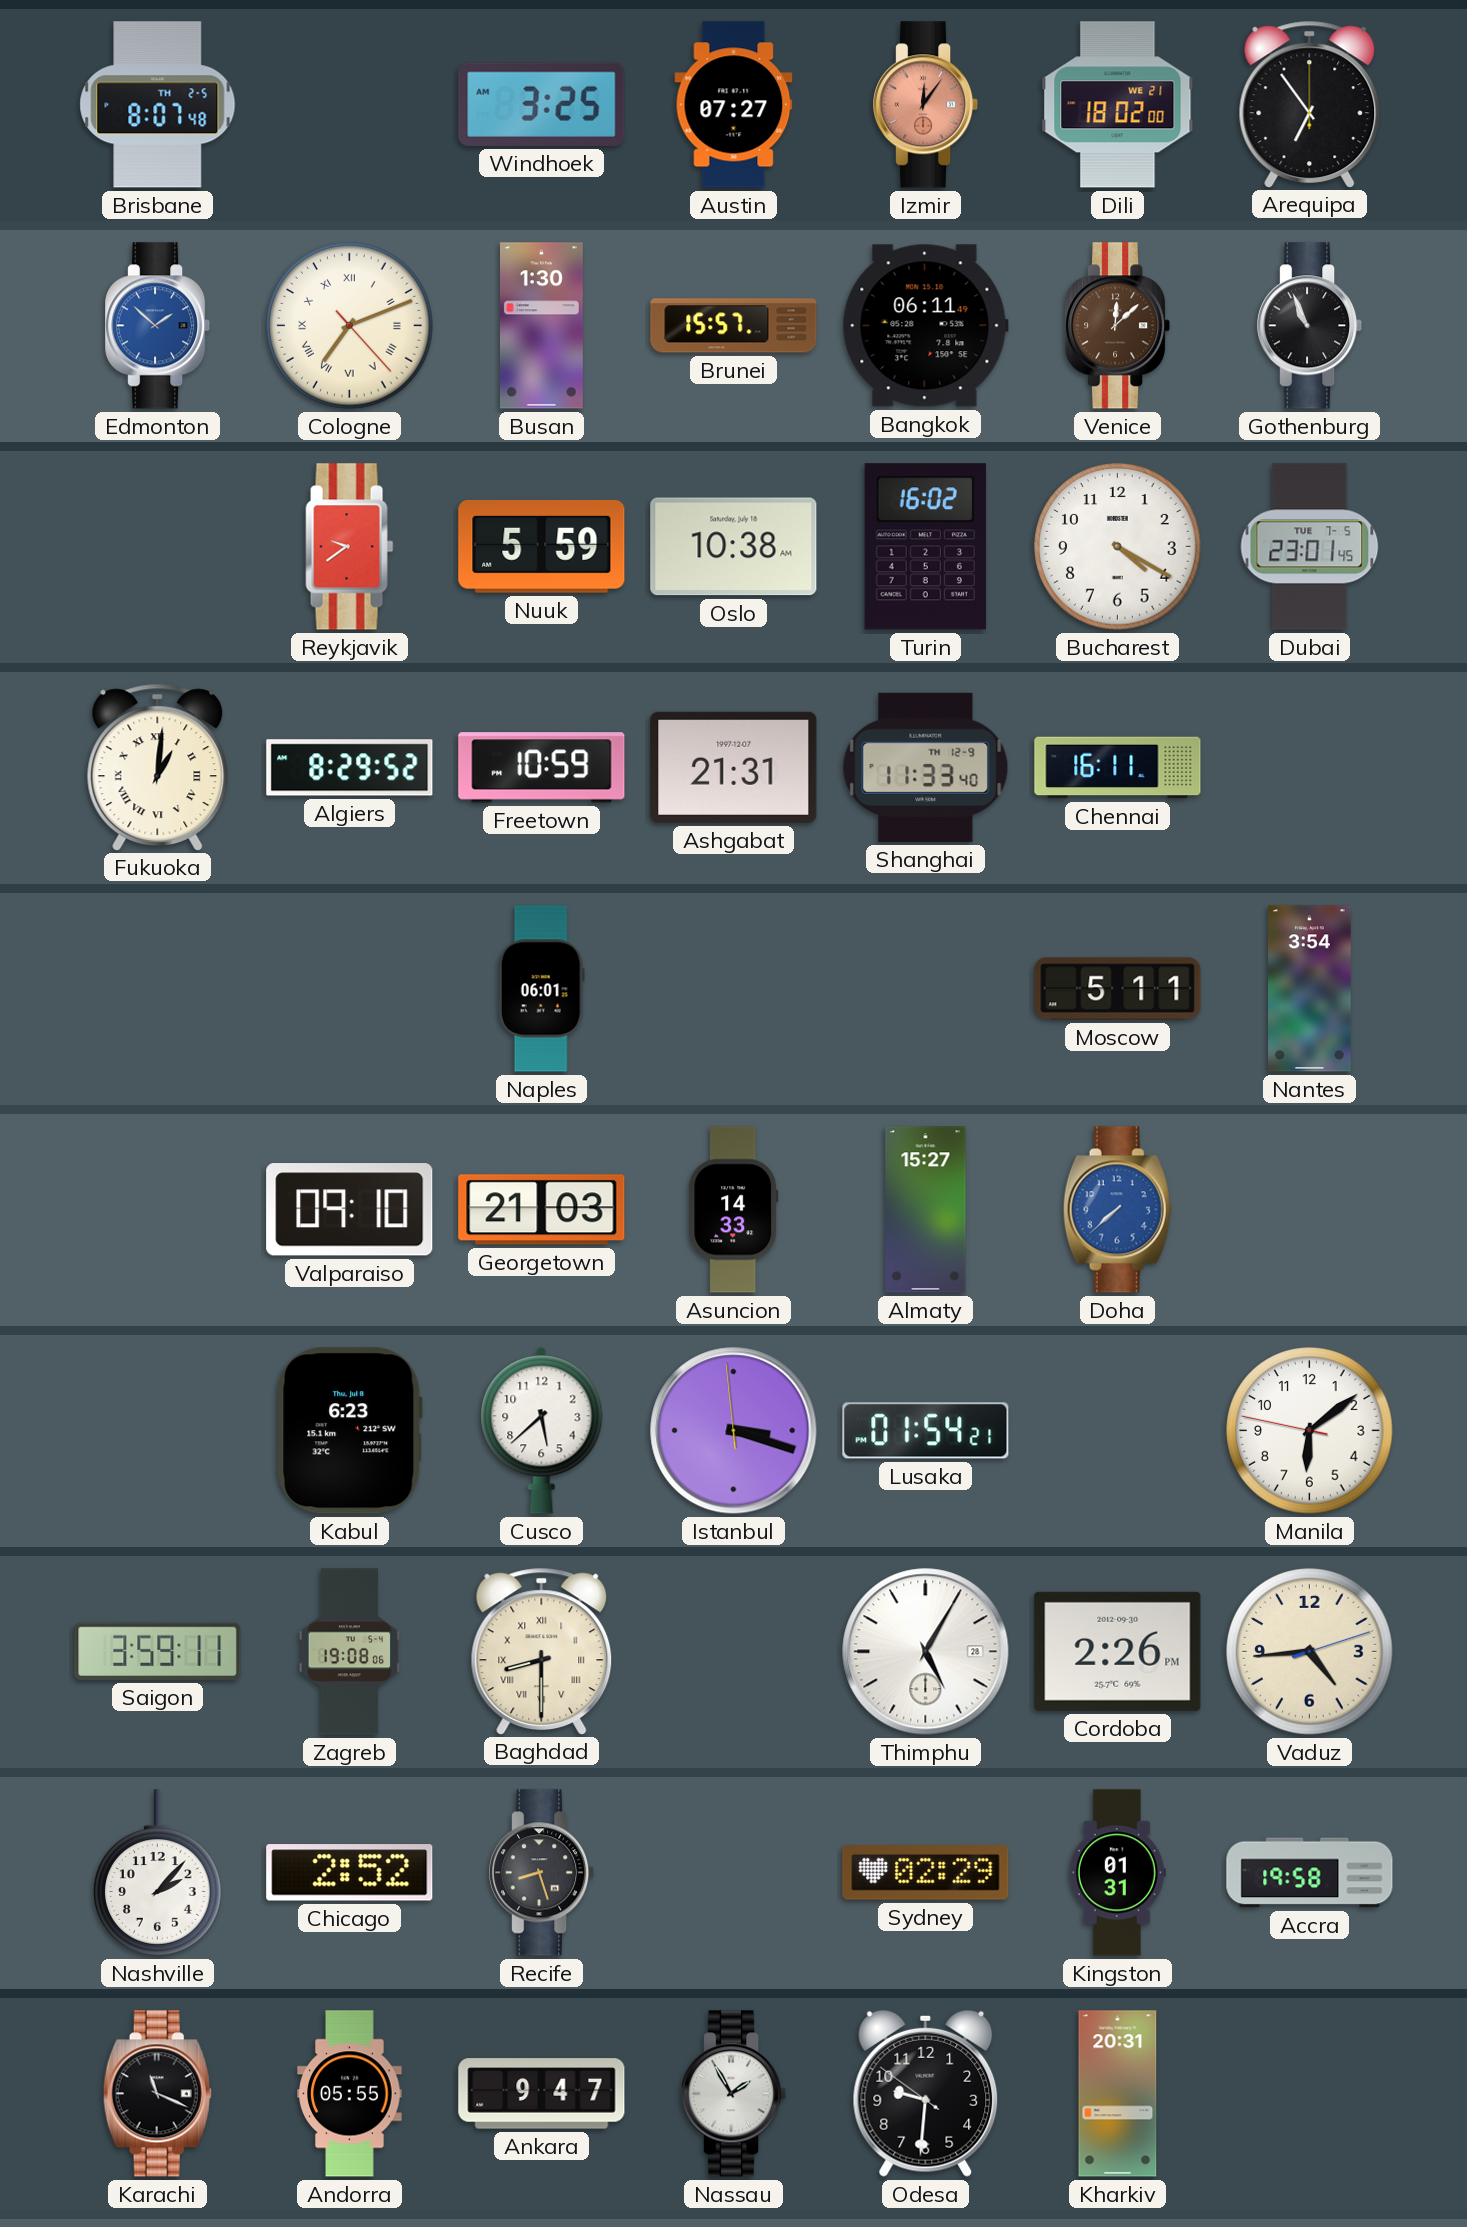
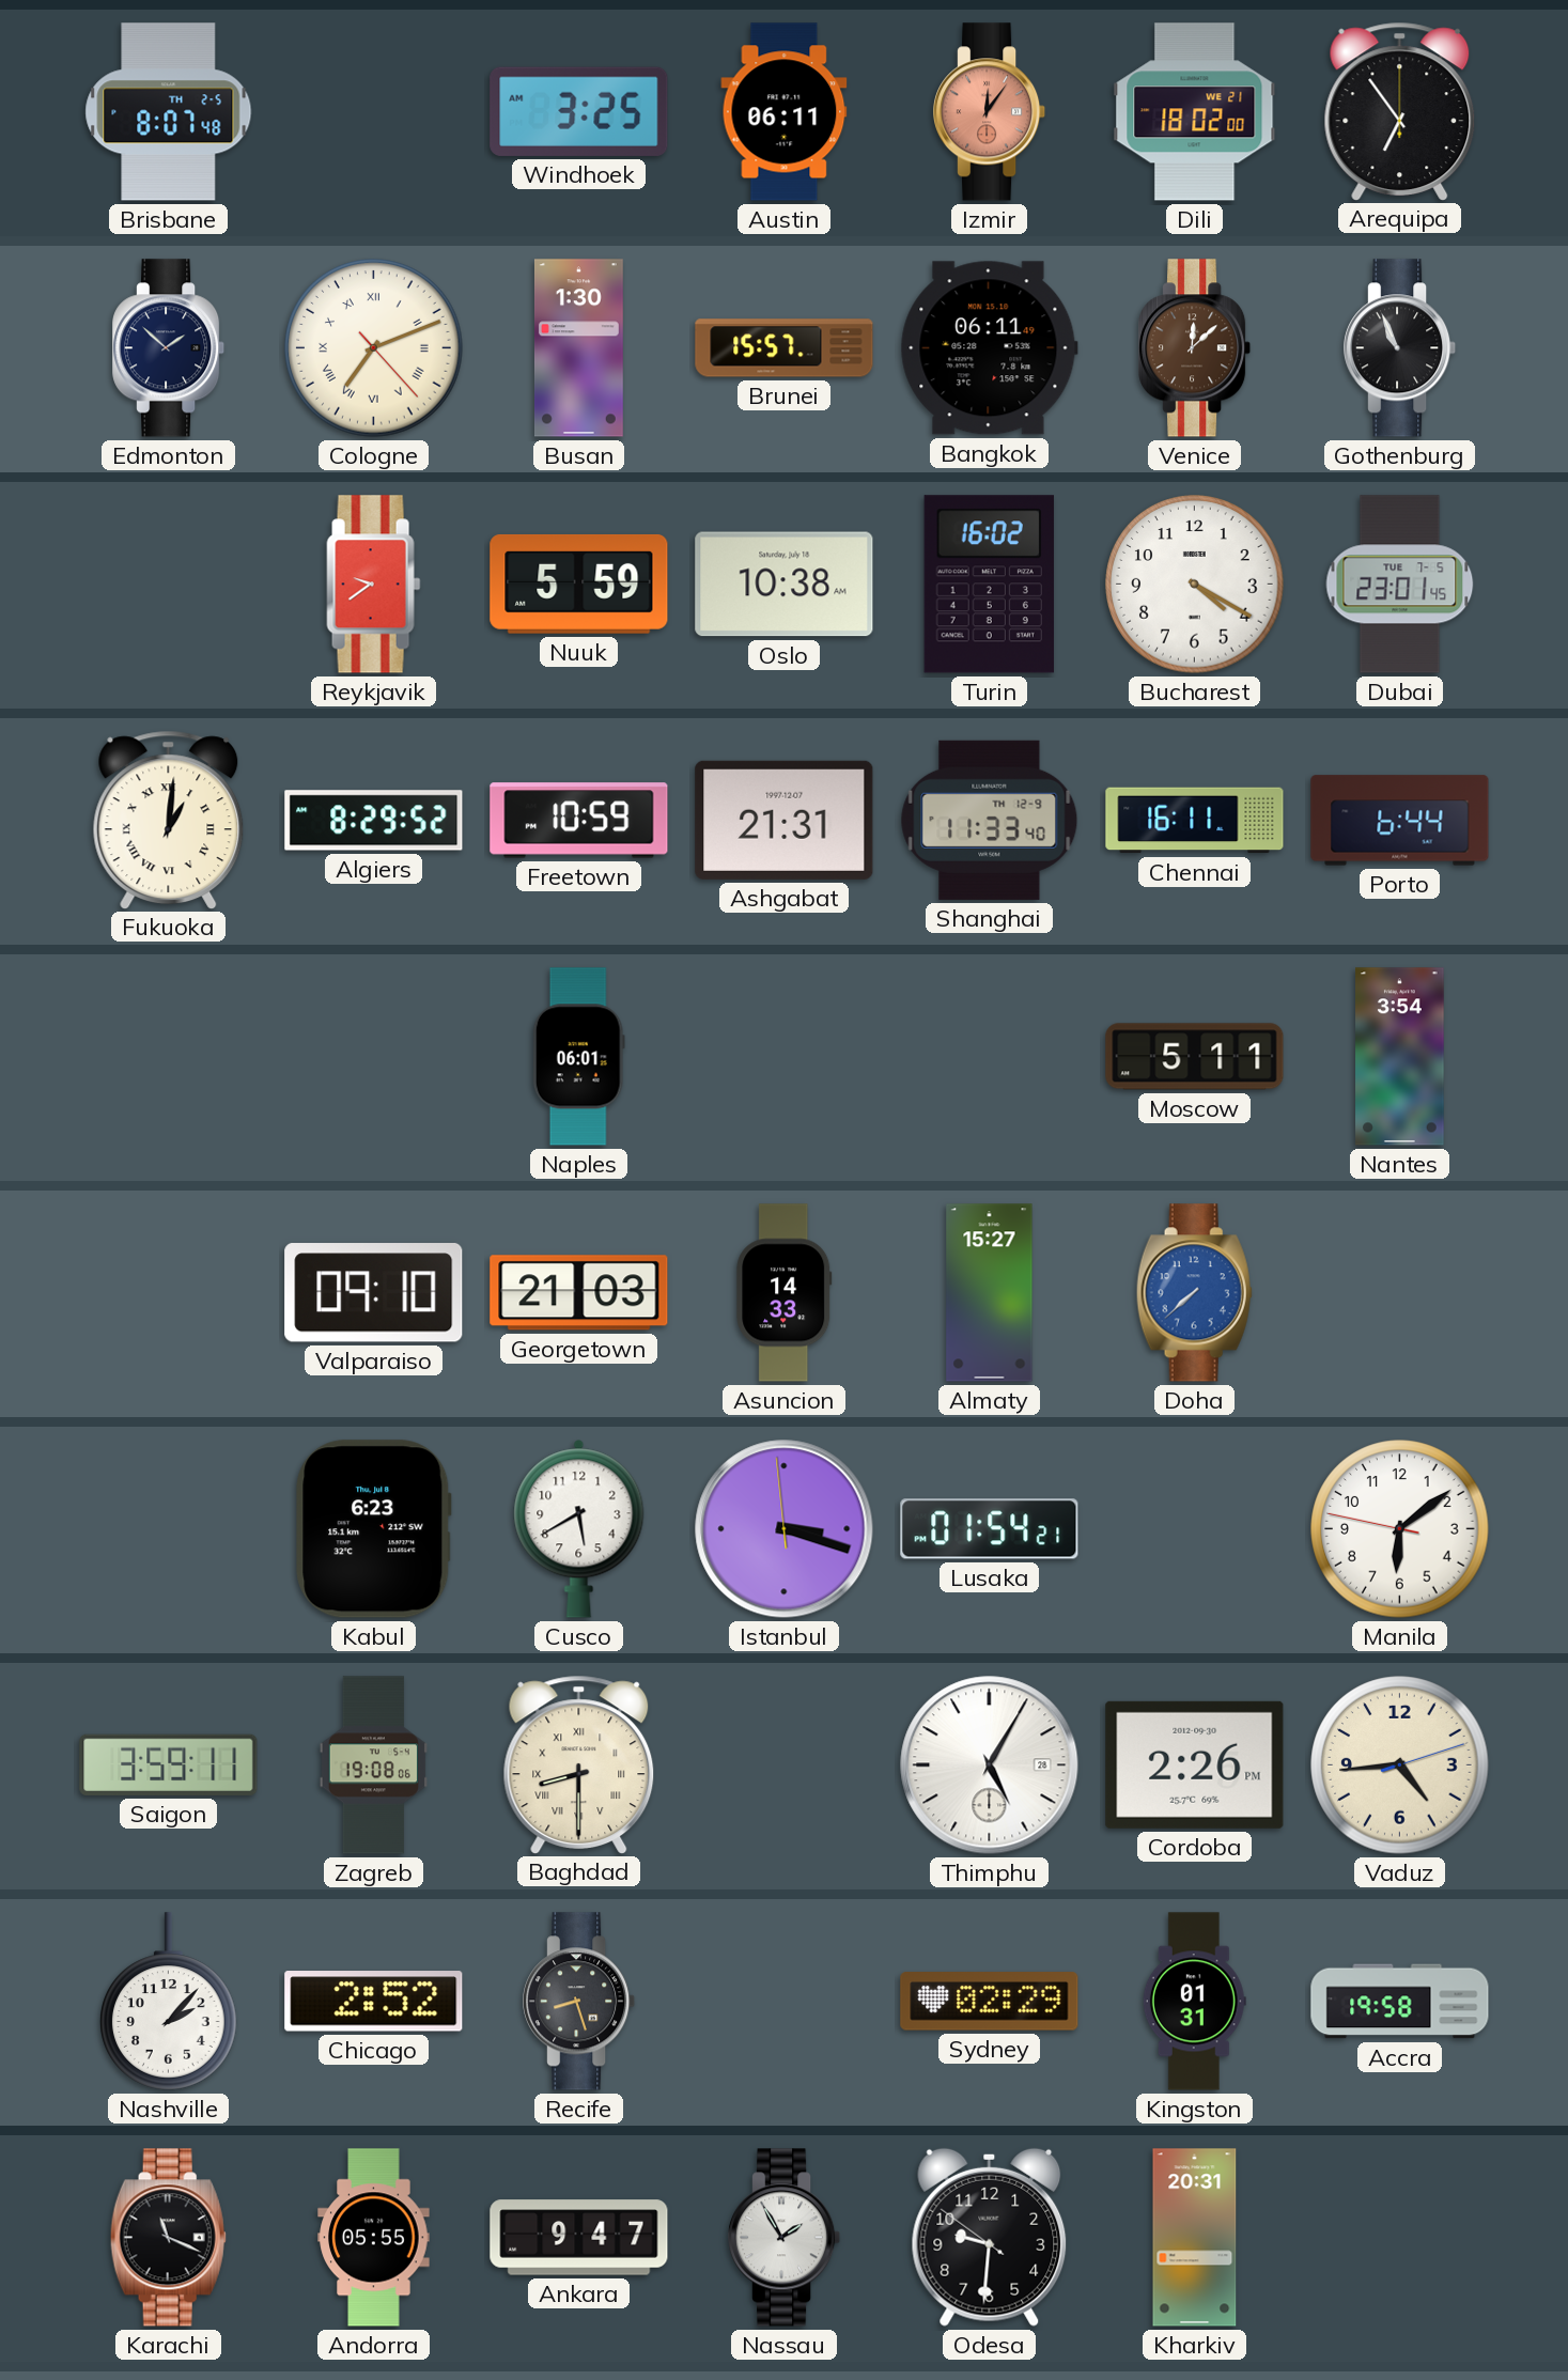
Austin: 07:27 -> 06:11 (785, 112)
Edmonton dial: blue -> navy (170, 348)
Porto: none -> 6:44 (1400, 821)
Cusco: 5:38 -> 5:40 (579, 1528)
